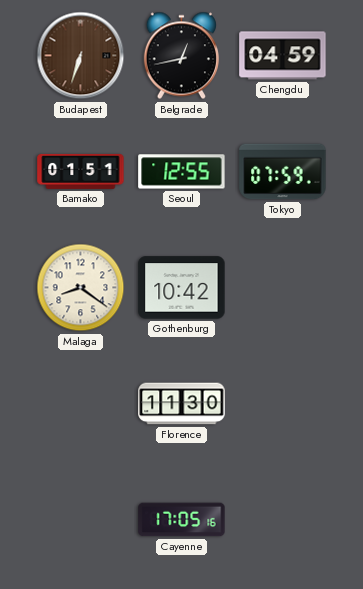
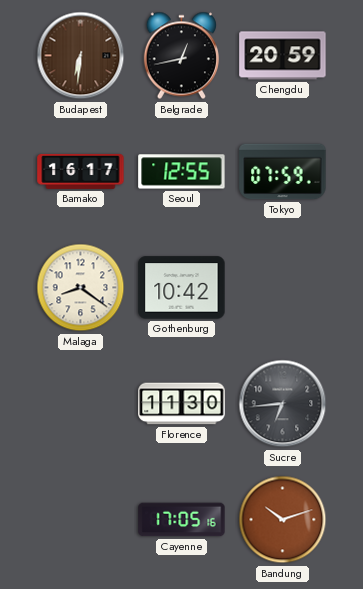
Budapest: 6:33 -> 6:31 (81, 56)
Chengdu: 04:59 -> 20:59 (283, 56)
Bamako: 01:51 -> 16:17 (81, 171)
Sucre: none -> 6:44 (283, 404)
Bandung: none -> 10:12 (283, 520)
